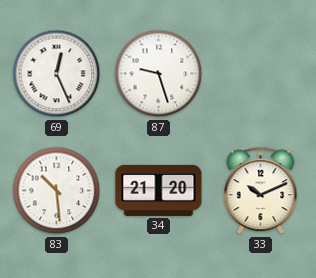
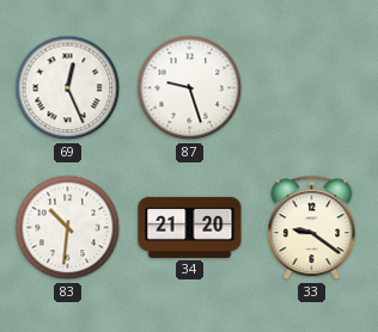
83: 10:29 -> 10:31 (68, 228)
33: 10:11 -> 9:21 (312, 228)
